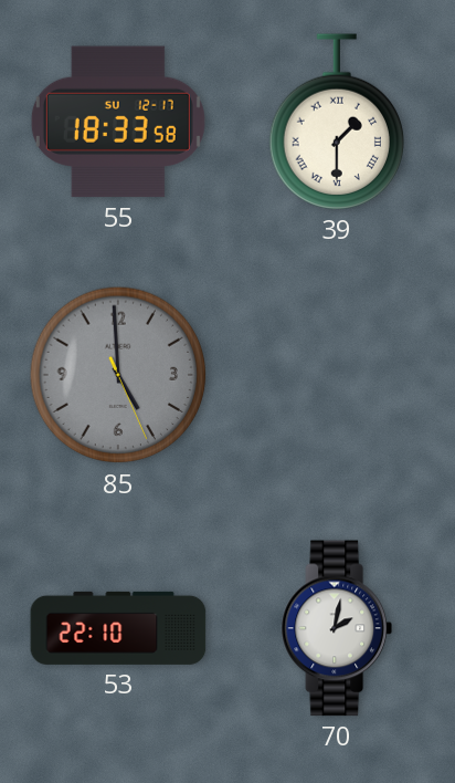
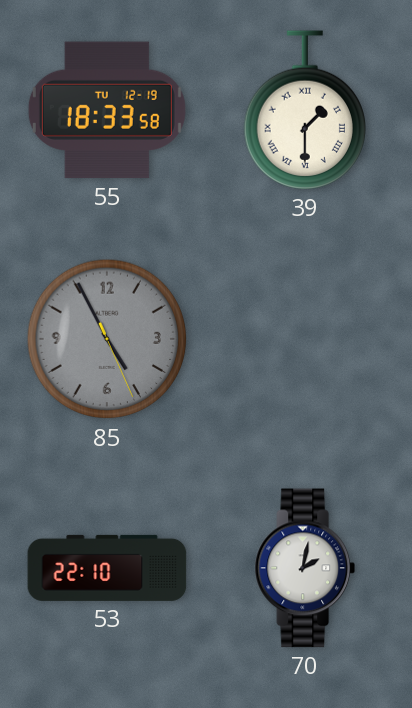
55 date: SU 12-17 -> TU 12-19 (107, 110)
85: 4:59 -> 4:55 (107, 339)
